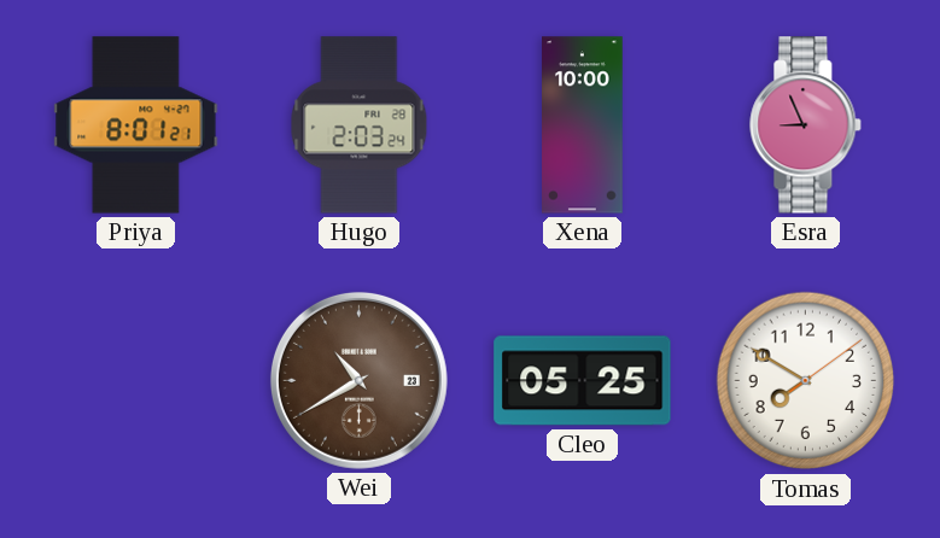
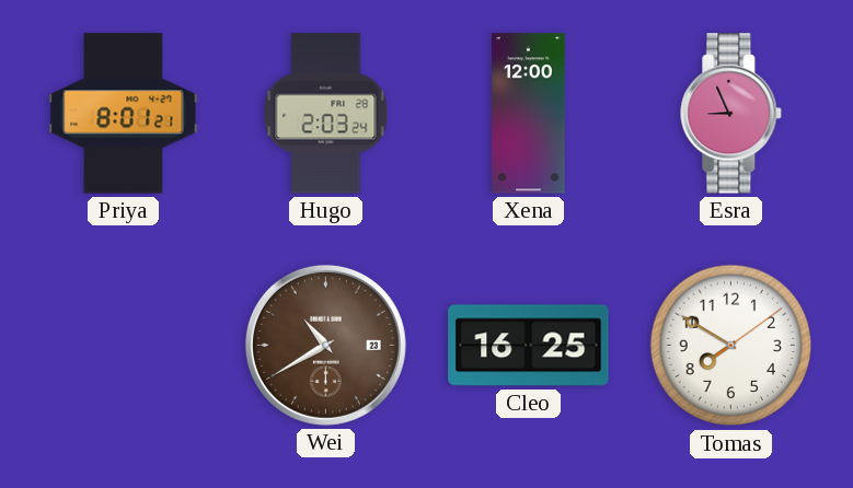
Xena: 10:00 -> 12:00 (529, 114)
Cleo: 05:25 -> 16:25 (529, 346)
